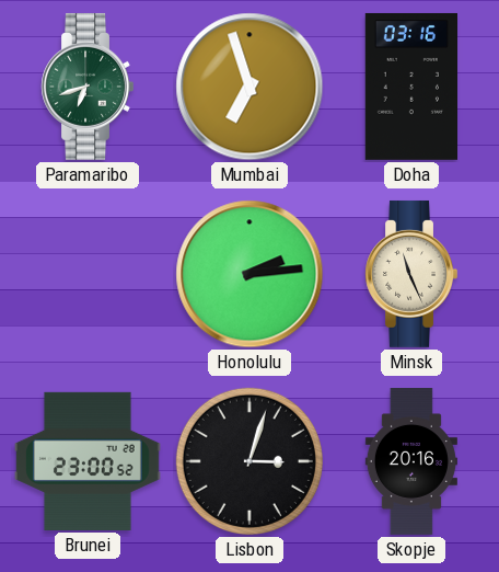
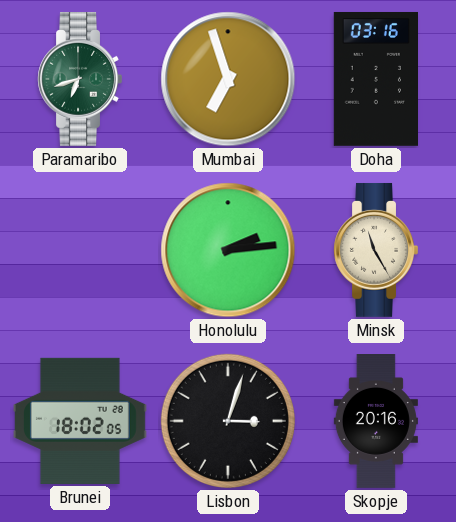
Minsk: 11:26 -> 11:25 (376, 250)
Brunei: 23:00 -> 18:02 (80, 421)
